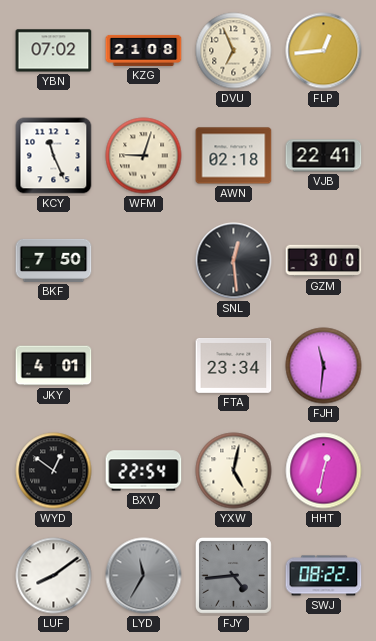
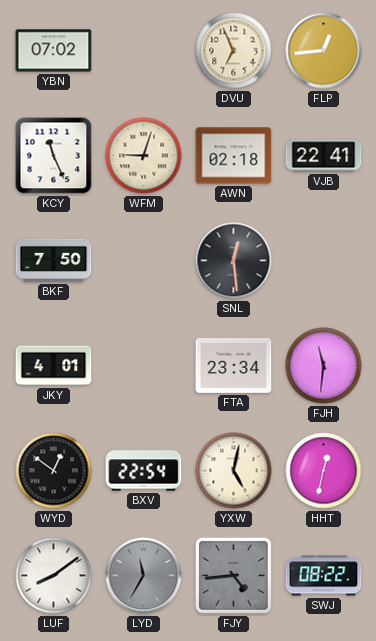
KZG: 21:08 -> none (144, 50)
GZM: 3:00 -> none (324, 261)
